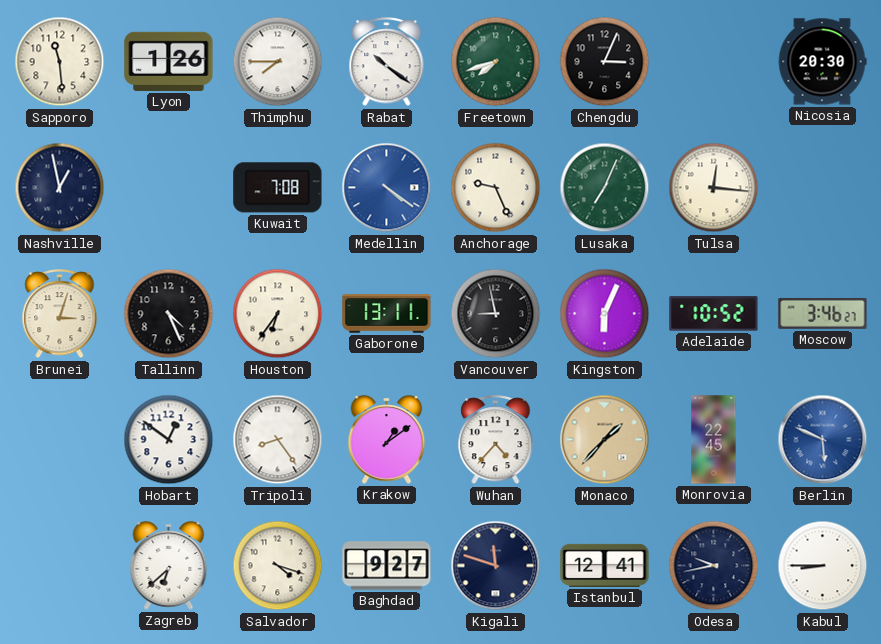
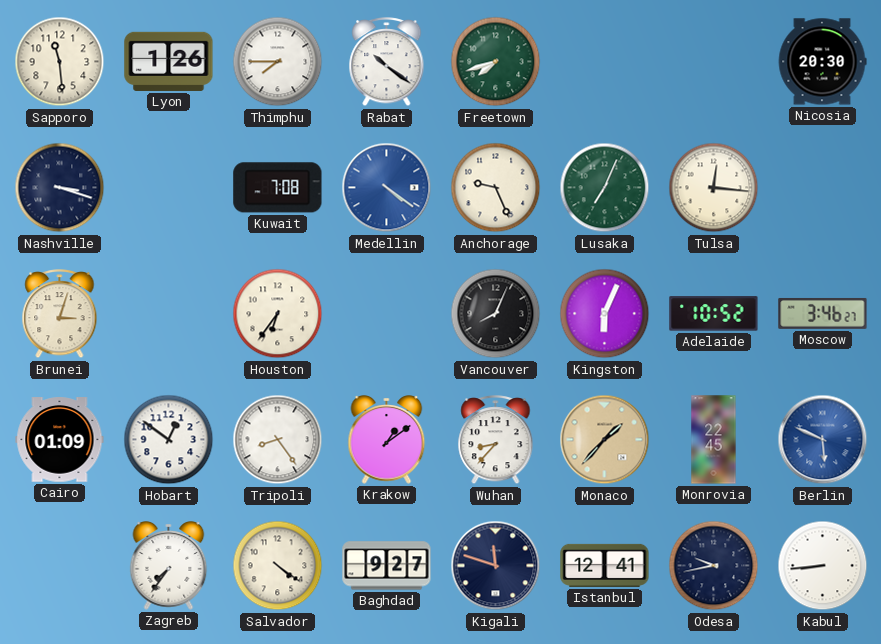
Chengdu: 3:04 -> none (605, 62)
Nashville: 12:58 -> 3:18 (60, 188)
Tallinn: 4:26 -> none (169, 314)
Gaborone: 13:11 -> none (387, 314)
Vancouver: 8:58 -> 8:04 (496, 314)
Cairo: none -> 01:09 (60, 440)
Wuhan: 4:37 -> 8:37 (496, 440)
Zagreb: 6:38 -> 7:36 (169, 566)
Salvador: 4:18 -> 4:21 (278, 566)
Kabul: 8:45 -> 8:44 (823, 566)
